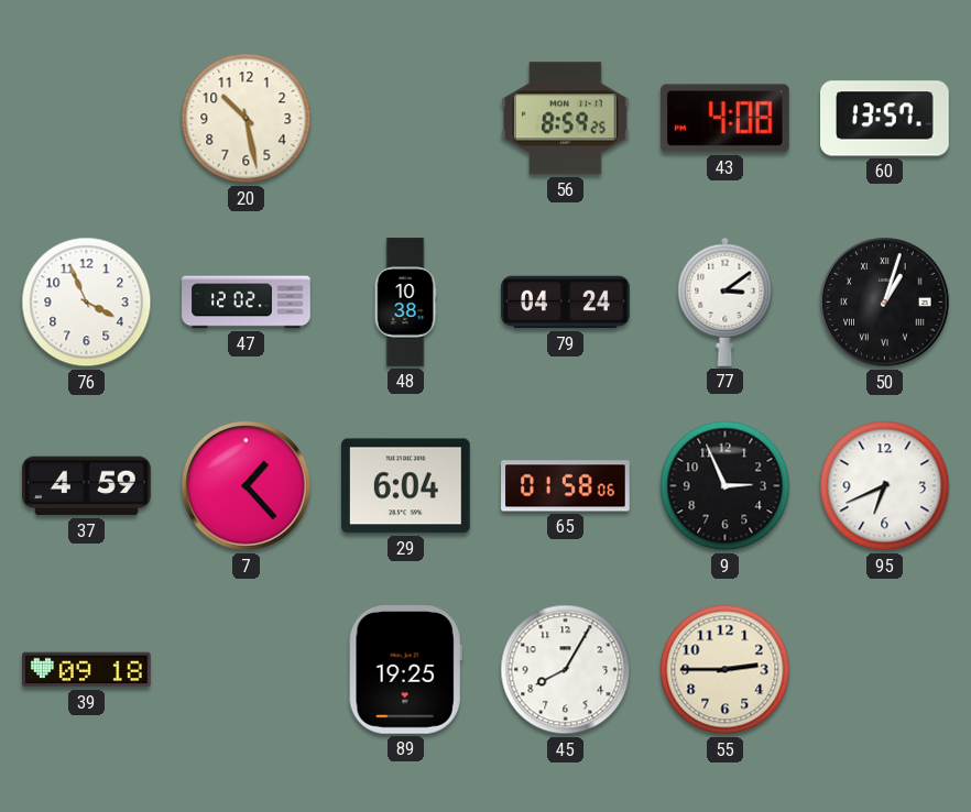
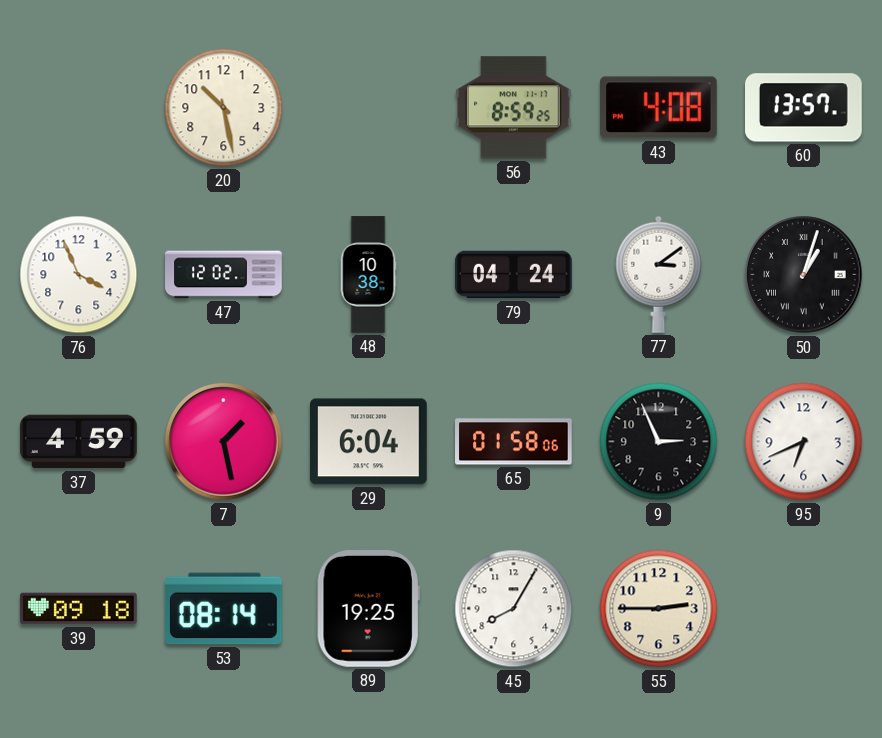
7: 1:23 -> 1:28 (224, 442)
53: none -> 08:14 (224, 609)
